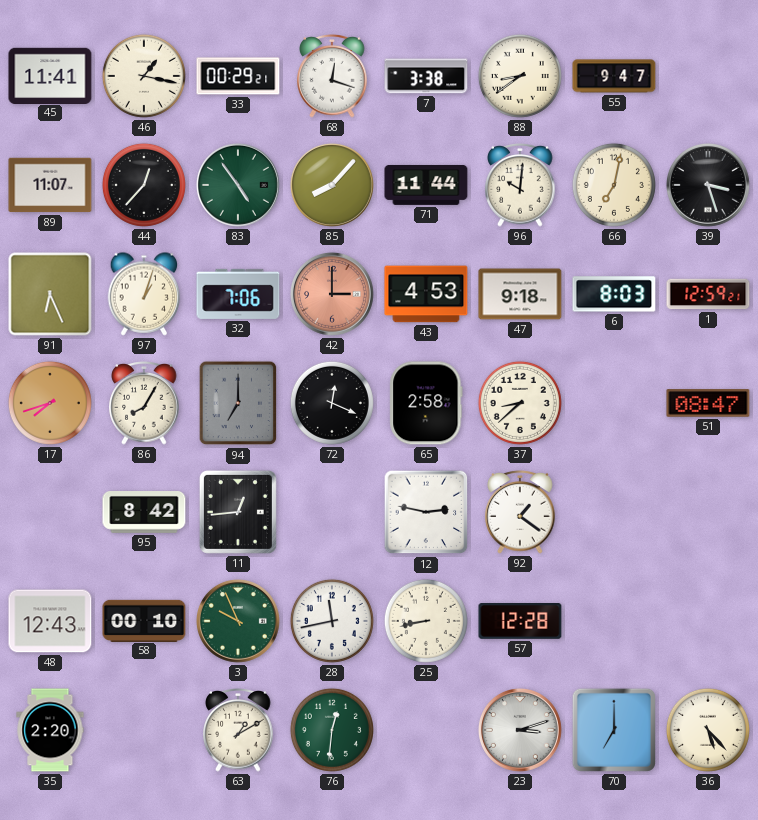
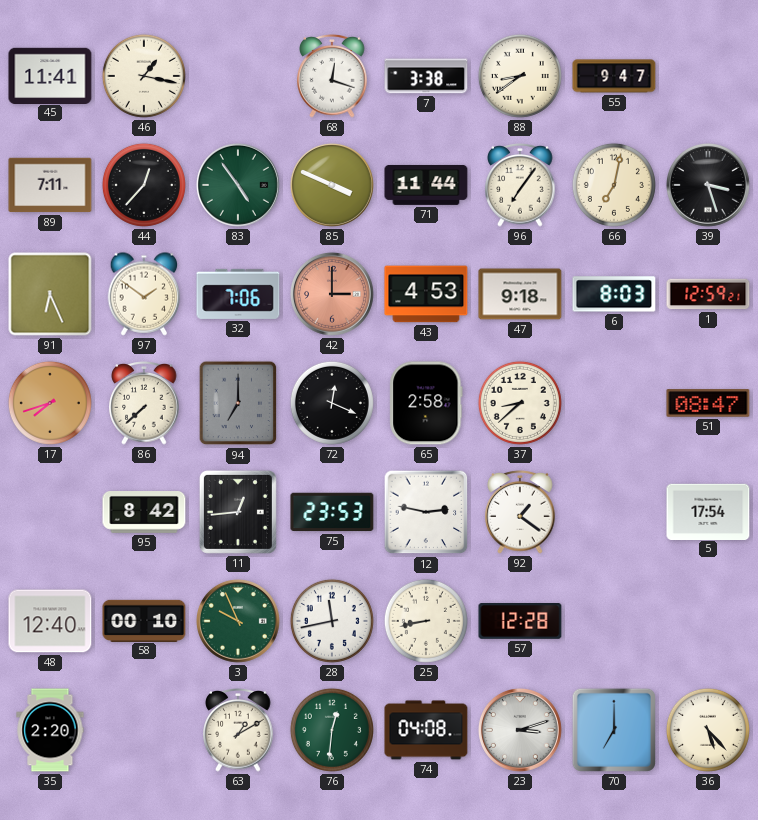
33: 00:29 -> none (238, 76)
89: 11:07 -> 7:11 (50, 185)
85: 8:07 -> 3:49 (332, 185)
96: 10:01 -> 7:06 (520, 185)
97: 1:03 -> 1:51 (144, 294)
86: 8:05 -> 7:38 (144, 403)
75: none -> 23:53 (332, 512)
5: none -> 17:54 (708, 511)
48: 12:43 -> 12:40 (50, 621)
74: none -> 04:08 (426, 730)
